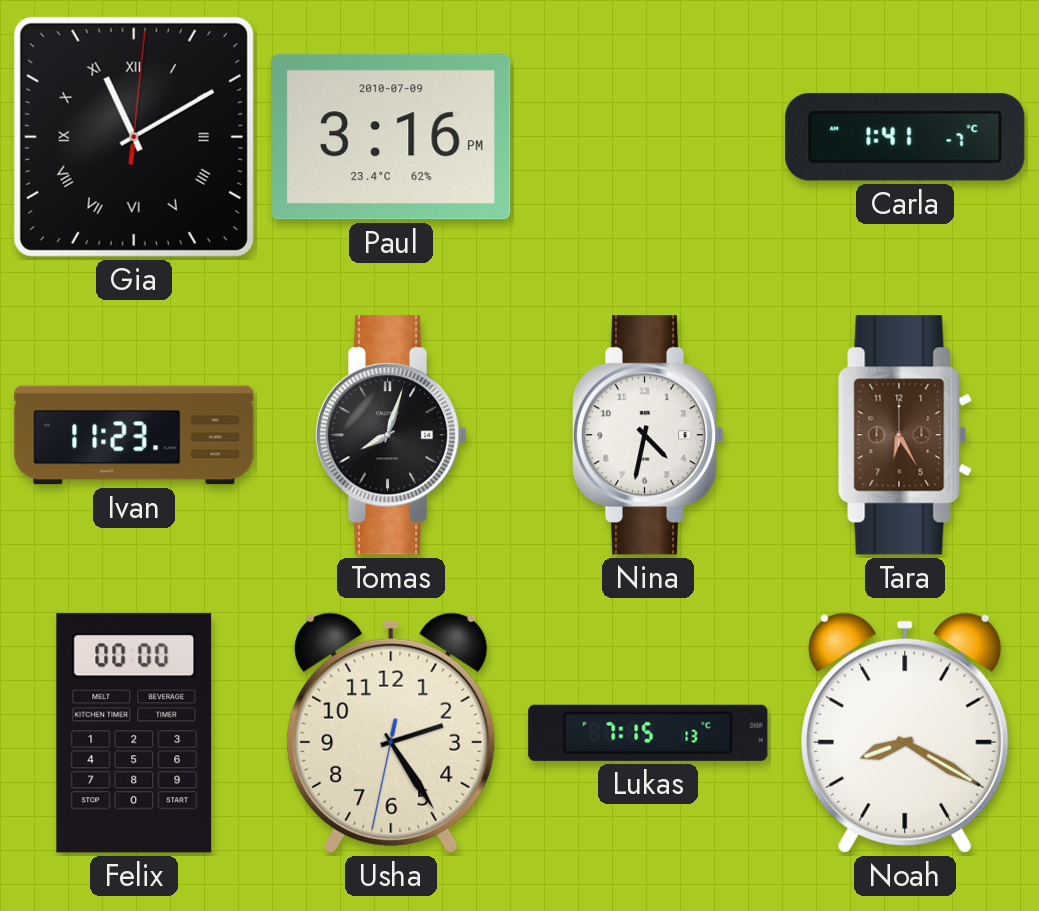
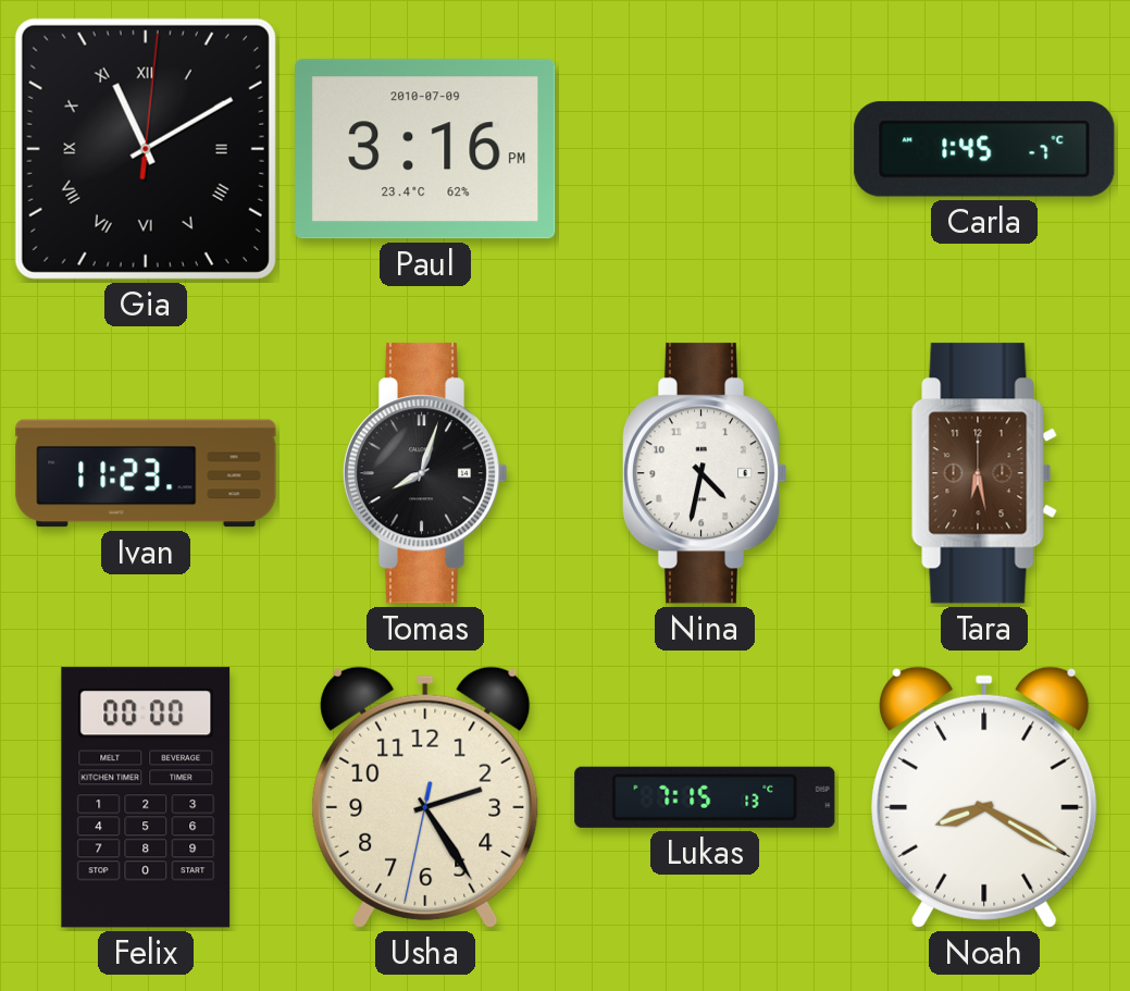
Carla: 1:41 -> 1:45 (984, 149)
Tara: 6:25 -> 6:28 (984, 473)
